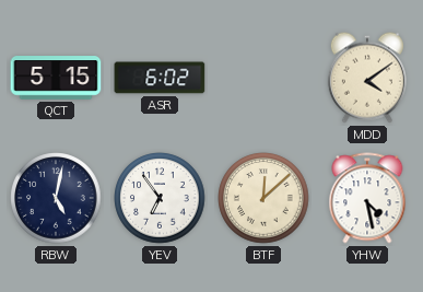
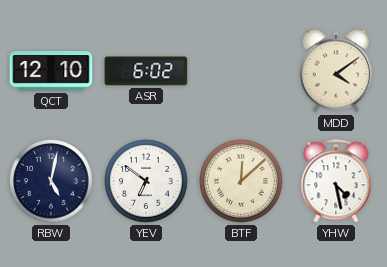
QCT: 5:15 -> 12:10 (51, 71)
YEV: 6:54 -> 6:51 (146, 181)
